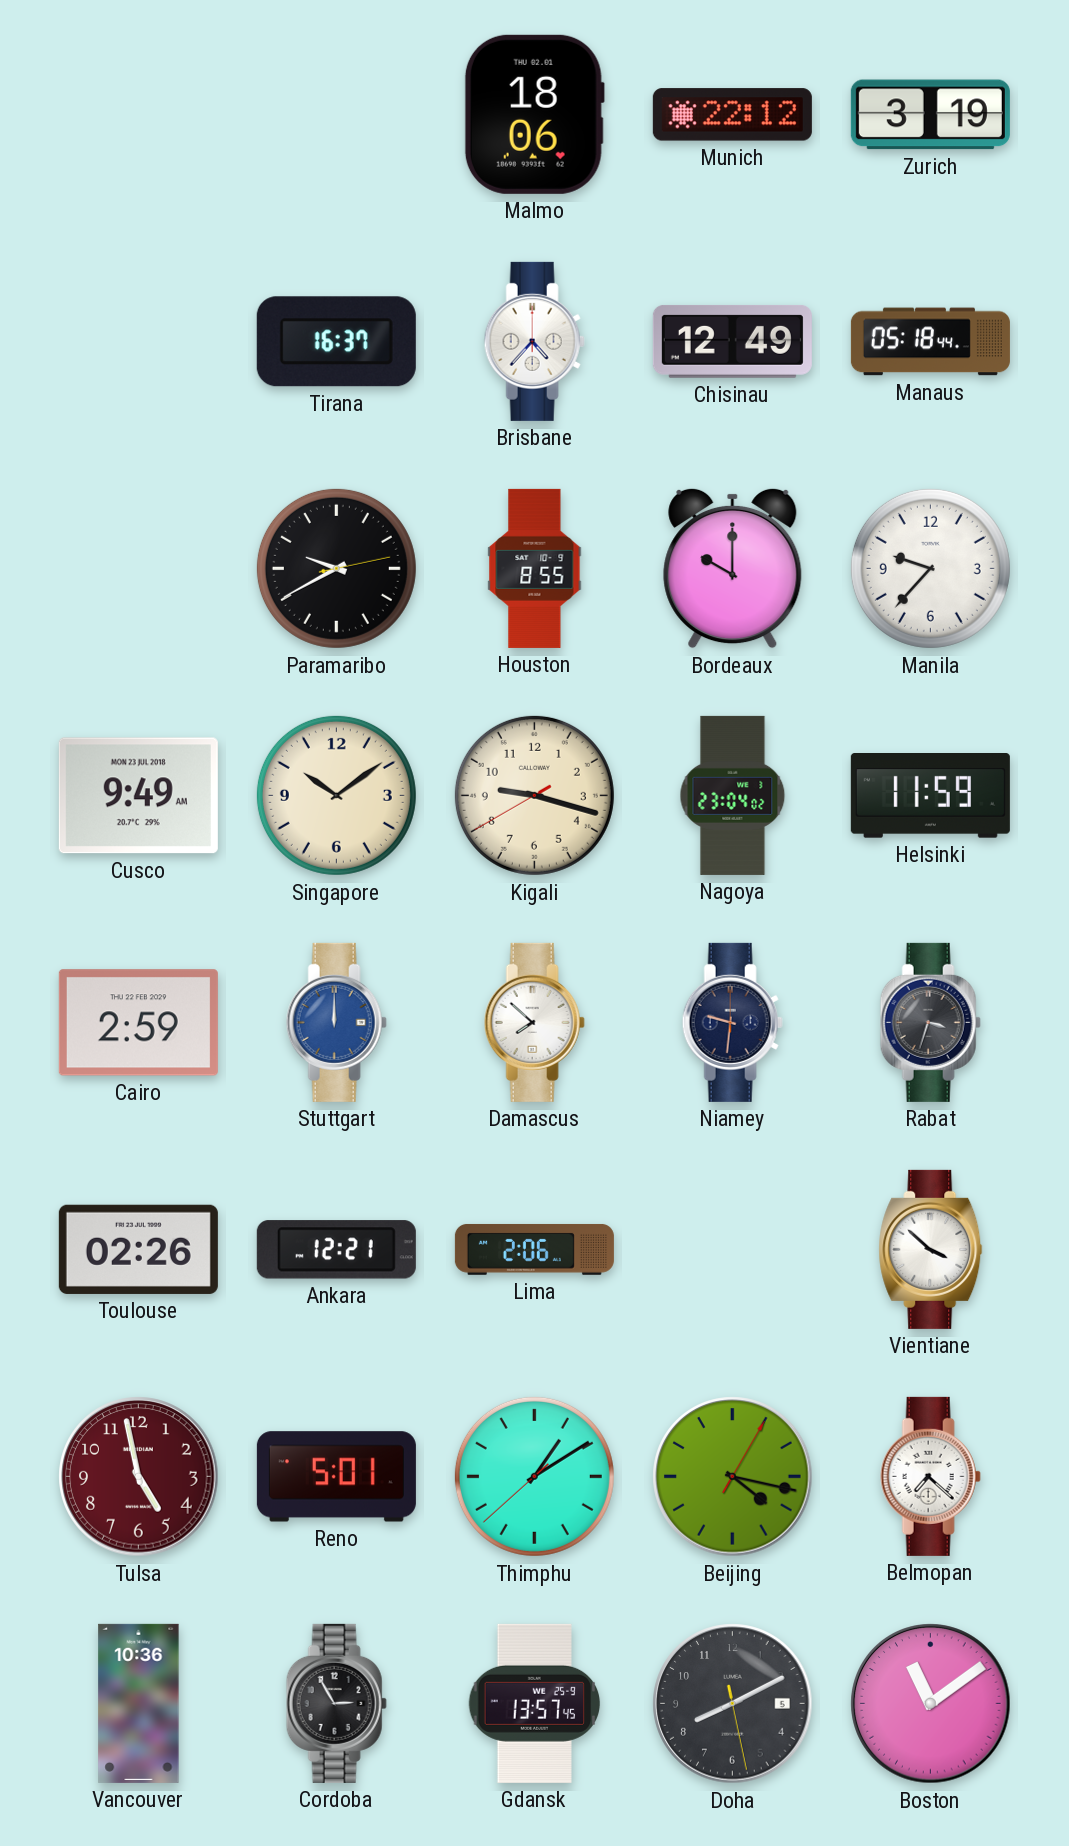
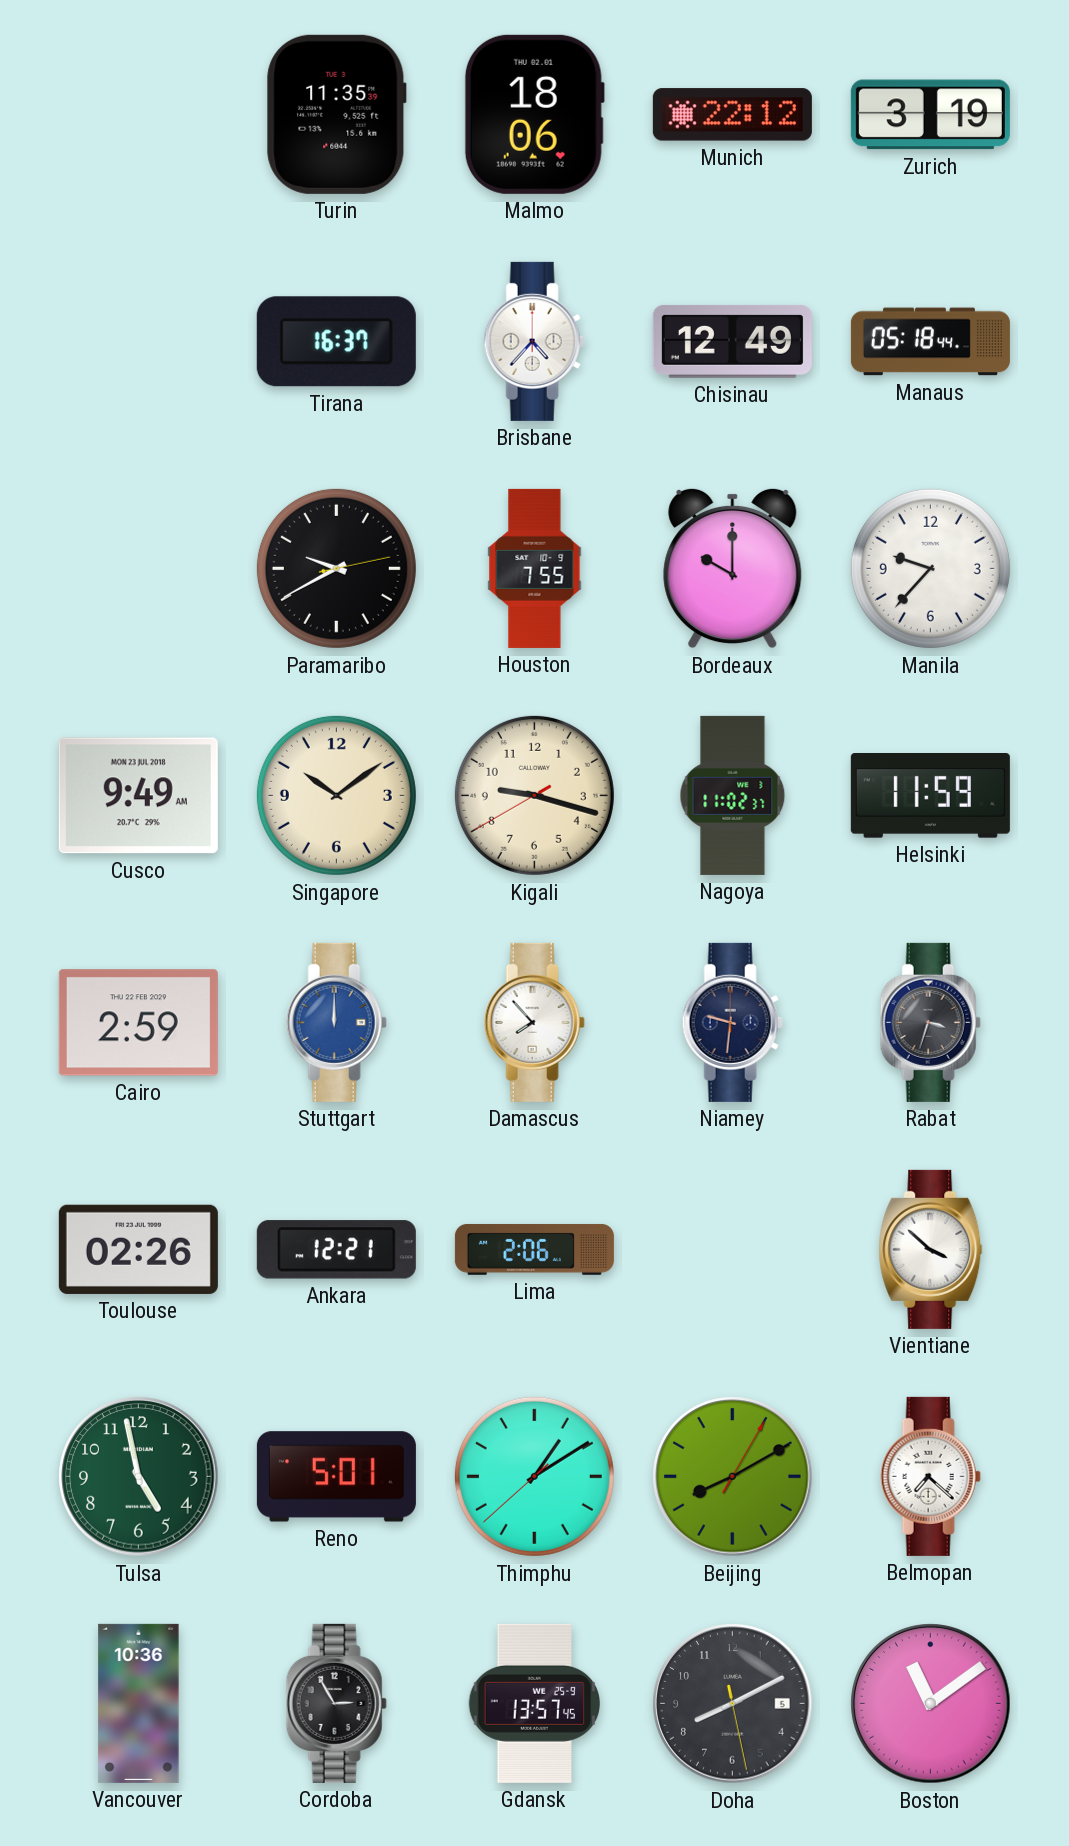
Turin: none -> 11:35 (337, 114)
Houston: 8:55 -> 7:55 (535, 568)
Nagoya: 23:04 -> 11:02 (733, 795)
Damascus: 7:52 -> 7:53 (534, 1022)
Tulsa dial: burgundy -> green (139, 1477)
Beijing: 4:17 -> 8:10 (733, 1477)
